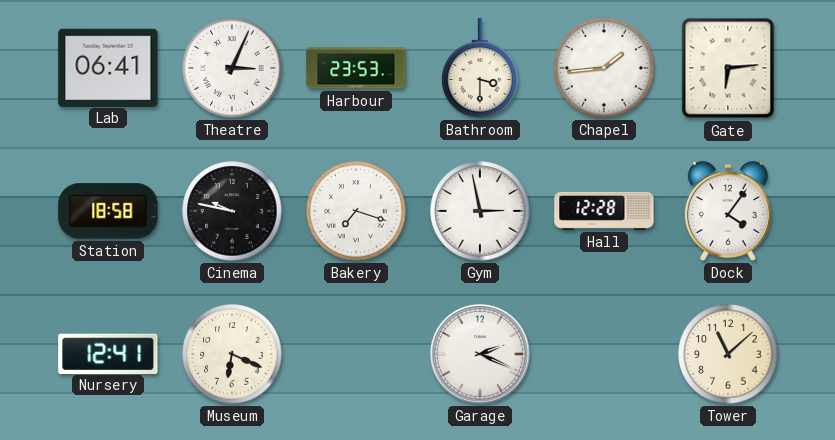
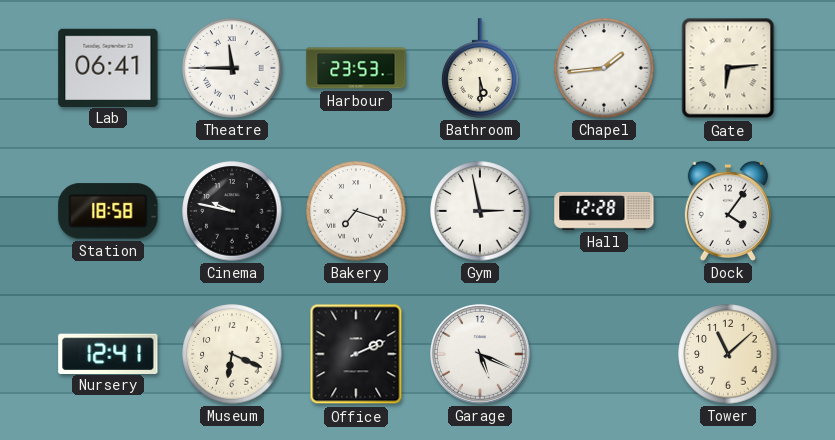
Theatre: 3:04 -> 11:45 (232, 68)
Bathroom: 3:30 -> 5:30 (480, 68)
Office: none -> 2:11 (356, 354)
Garage: 2:19 -> 5:19 (481, 355)
